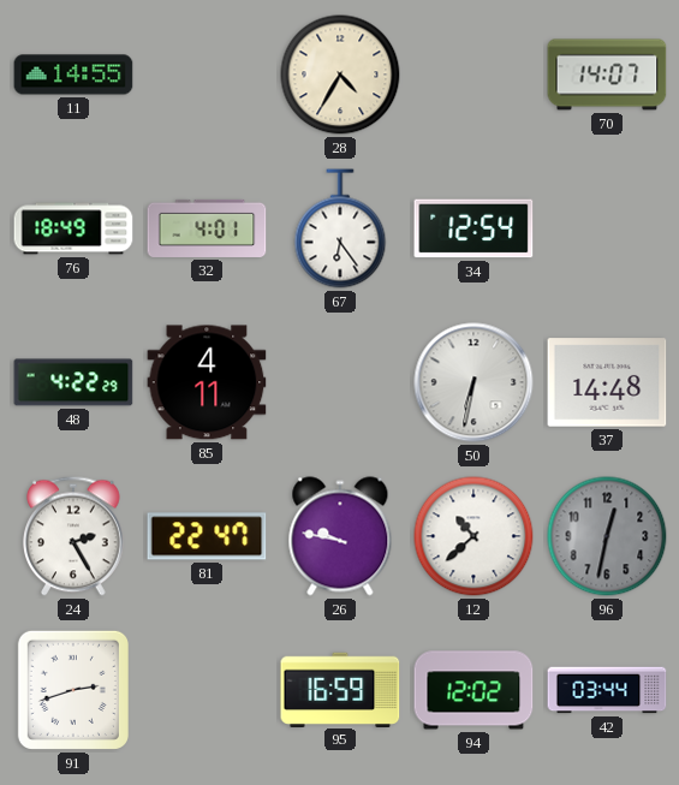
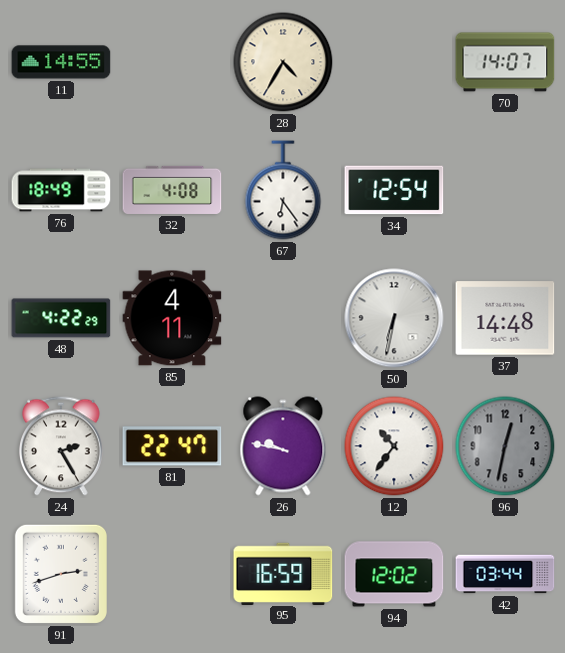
32: 4:01 -> 4:08 (172, 190)
12: 10:38 -> 10:36 (394, 446)
